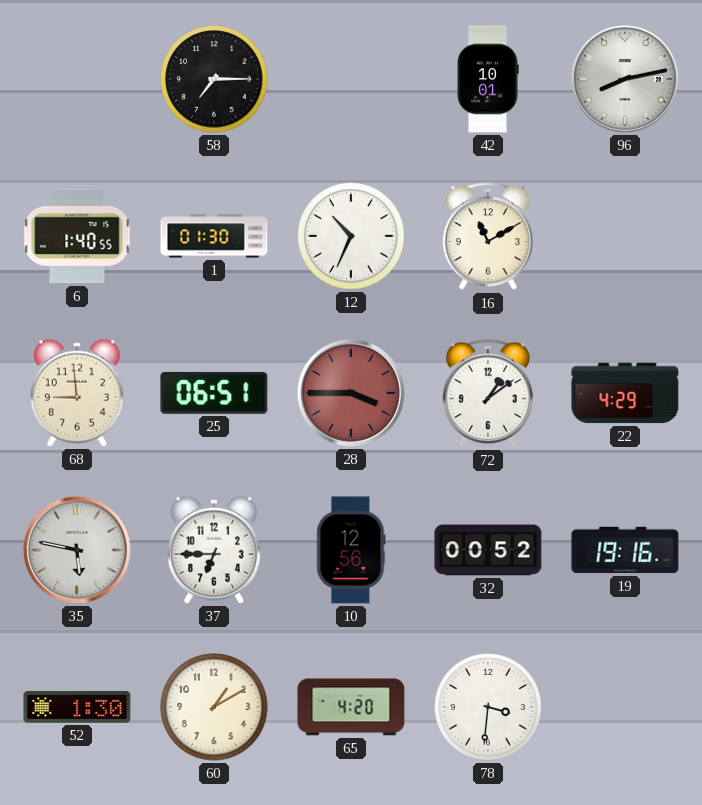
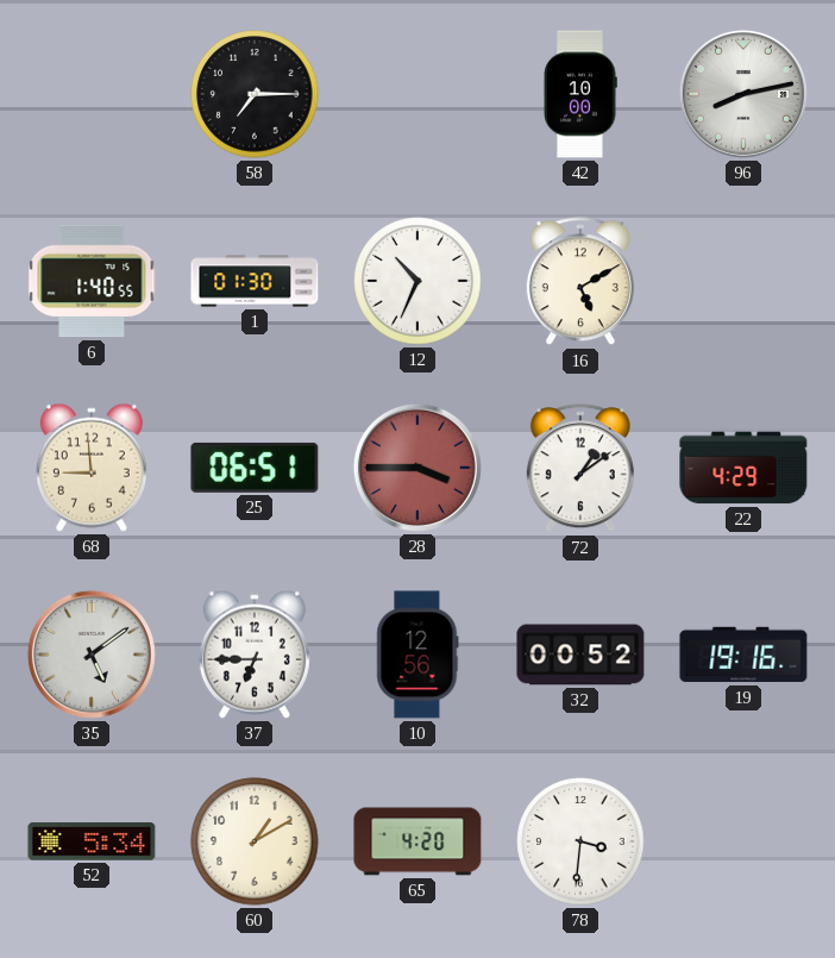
42: 10:01 -> 10:00 (580, 94)
16: 11:10 -> 5:10 (580, 282)
35: 5:47 -> 5:09 (92, 655)
52: 1:30 -> 5:34 (92, 841)
